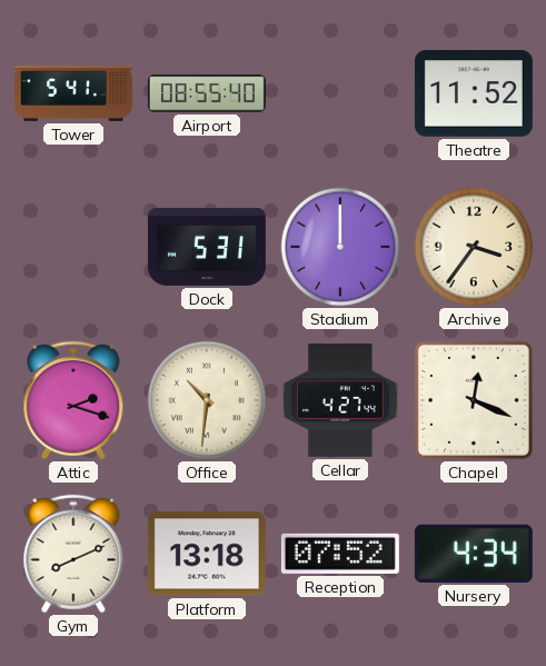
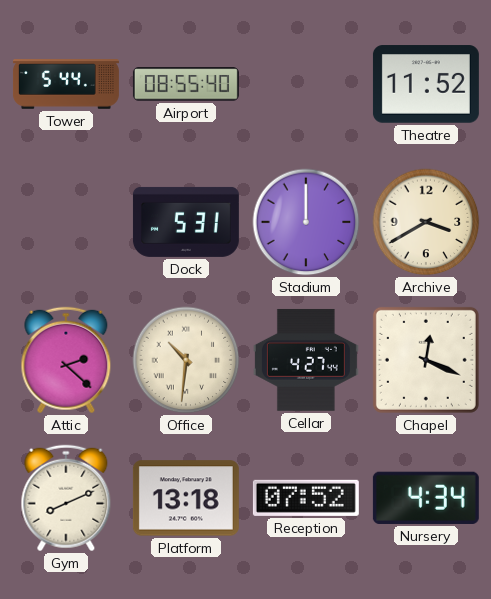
Tower: 5:41 -> 5:44 (66, 84)
Archive: 3:36 -> 3:40 (426, 222)
Attic: 2:18 -> 2:22 (66, 360)
